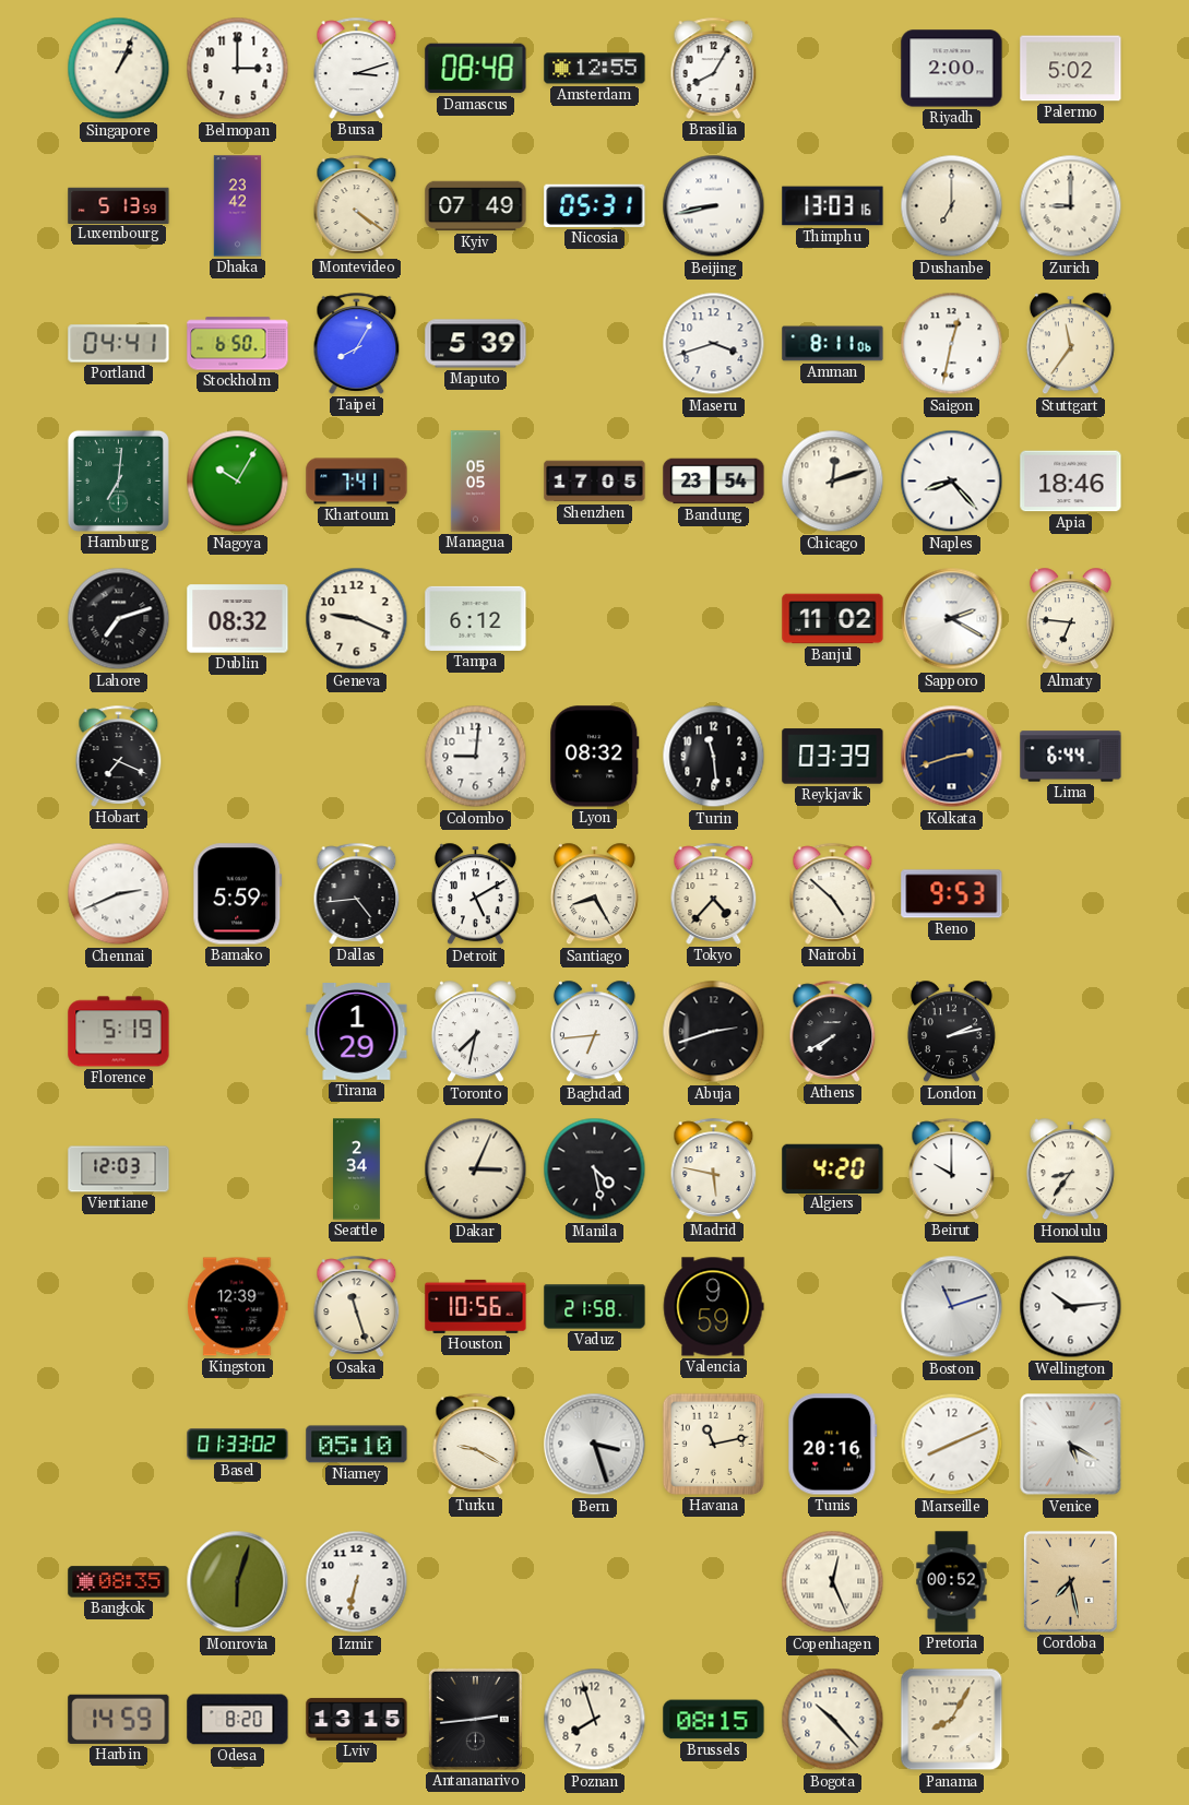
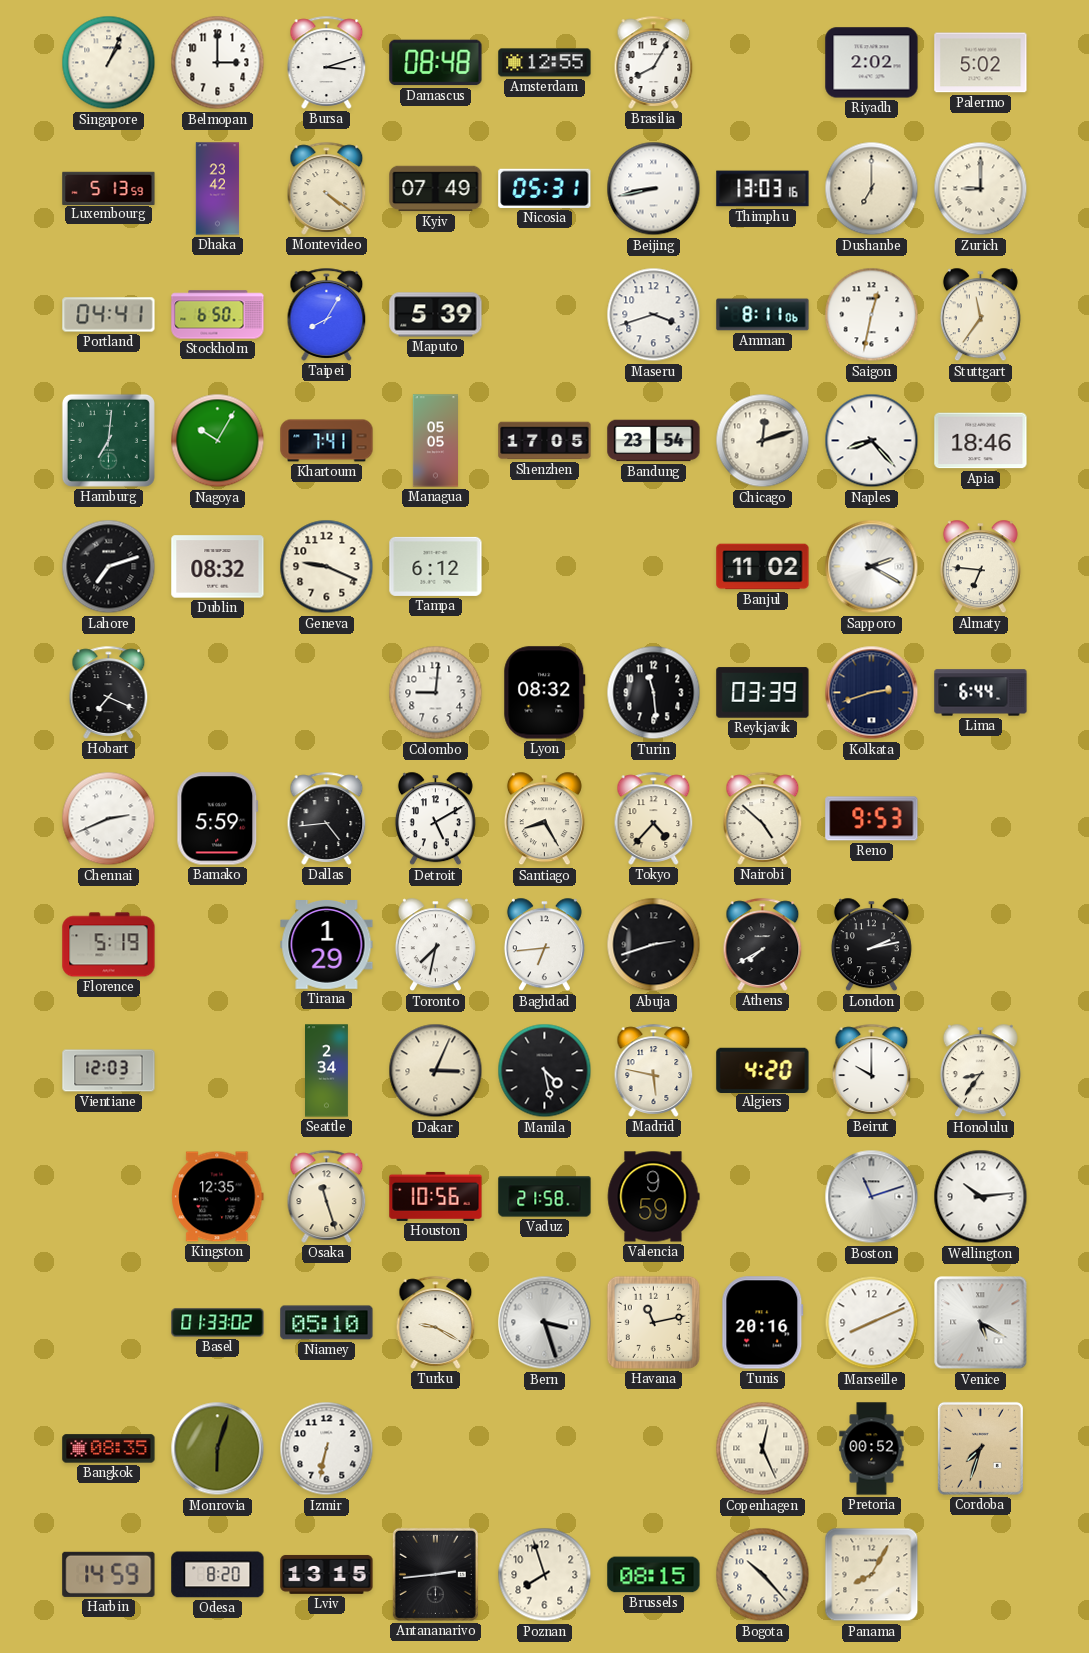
Riyadh: 2:00 -> 2:02 (872, 63)
Kingston: 12:39 -> 12:35 (218, 1197)
Cordoba: 7:28 -> 7:33 (980, 1448)
